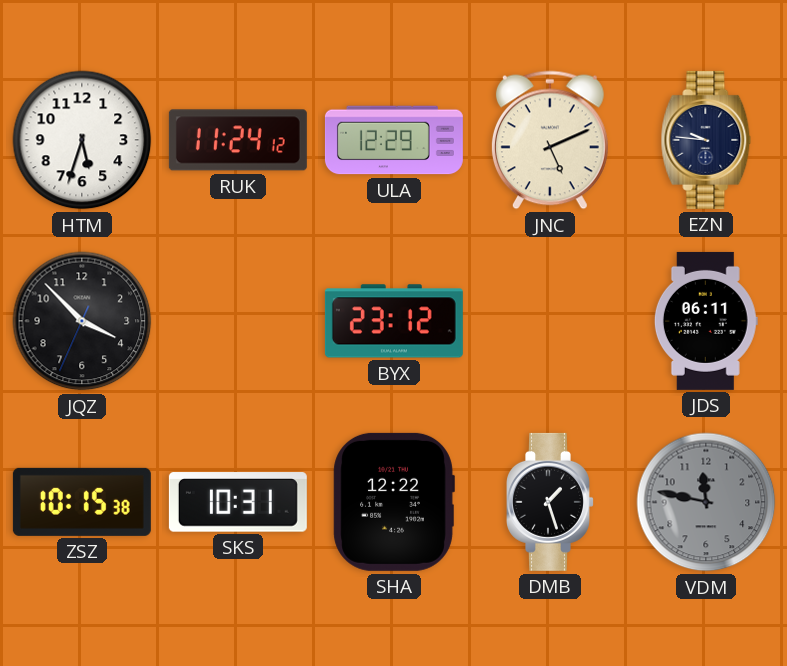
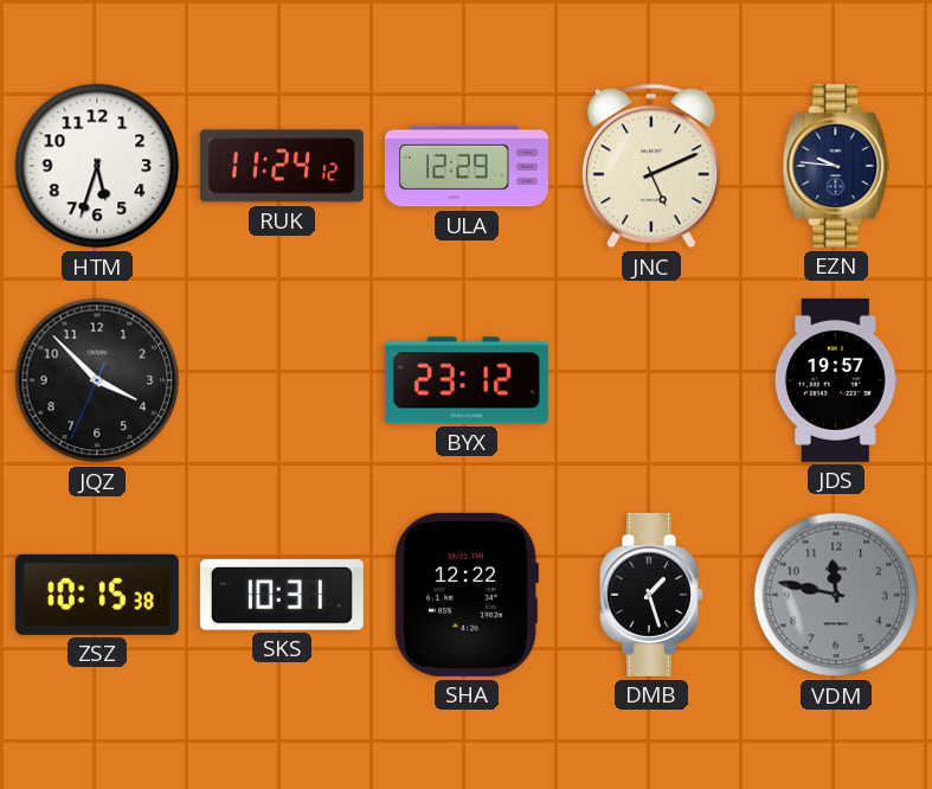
JDS: 06:11 -> 19:57 (836, 380)
